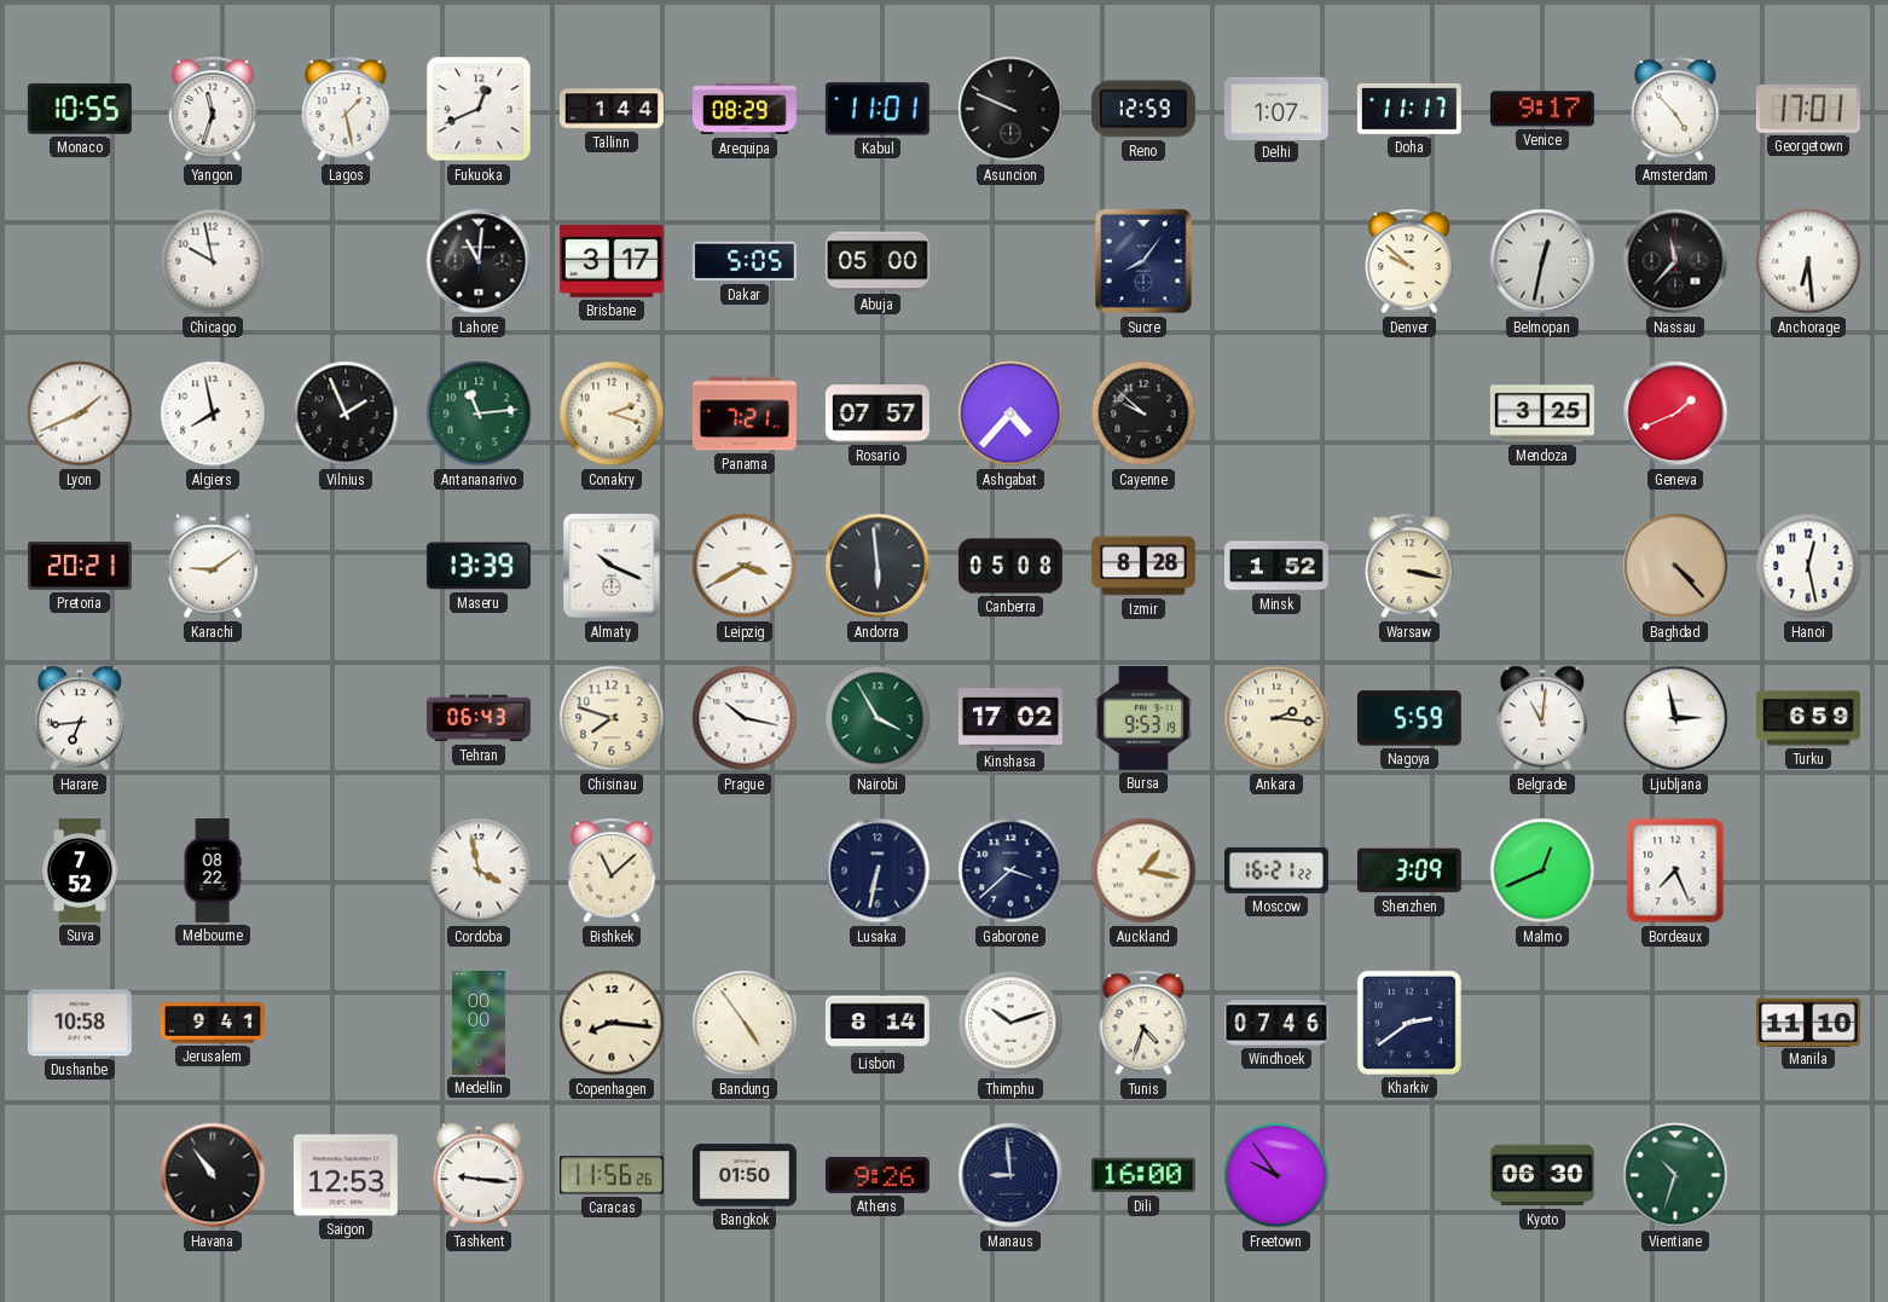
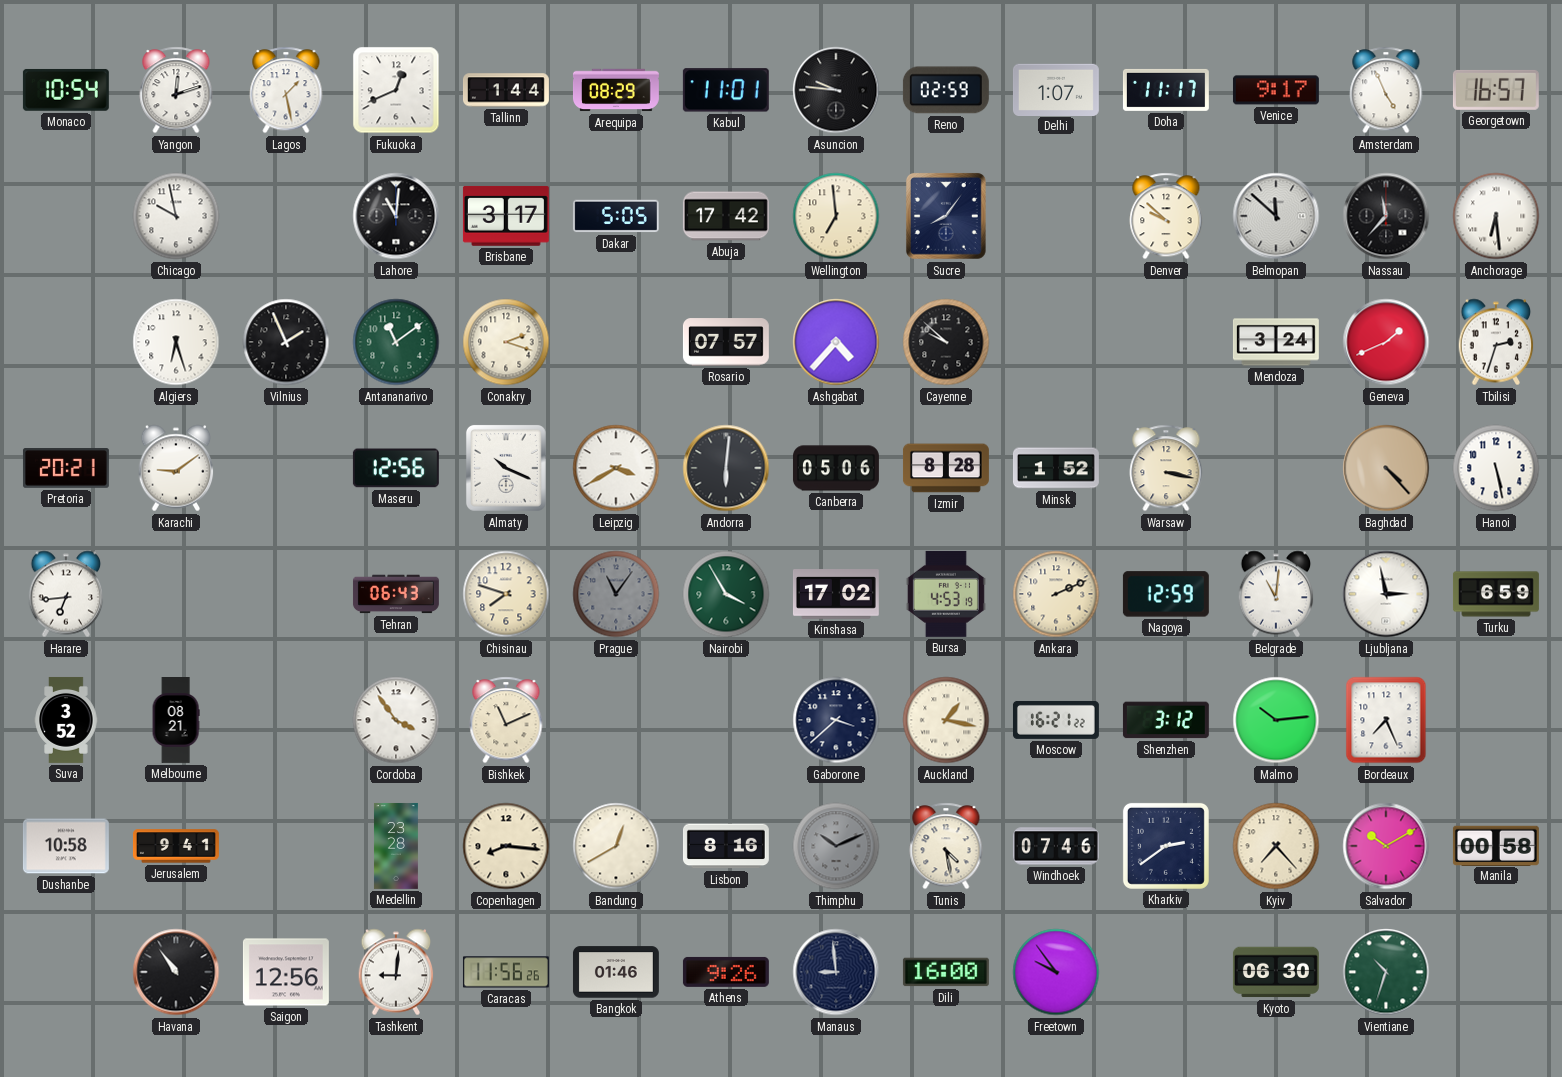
Monaco: 10:55 -> 10:54 (66, 90)
Yangon: 11:33 -> 12:12 (176, 90)
Asuncion: 9:49 -> 9:46 (836, 90)
Reno: 12:59 -> 02:59 (946, 90)
Amsterdam: 4:53 -> 4:56 (1386, 90)
Georgetown: 17:01 -> 16:57 (1496, 90)
Abuja: 05:00 -> 17:42 (726, 216)
Wellington: none -> 6:59 (836, 216)
Belmopan: 12:32 -> 11:52 (1276, 216)
Lyon: 1:41 -> none (80, 413)
Algiers: 7:58 -> 6:27 (176, 342)
Antananarivo: 11:14 -> 11:09 (396, 342)
Panama: 7:21 -> none (745, 413)
Mendoza: 3:25 -> 3:24 (1276, 342)
Tbilisi: none -> 2:33 (1496, 342)
Maseru: 13:39 -> 12:56 (396, 468)
Andorra: 5:59 -> 6:01 (726, 468)
Canberra: 05:08 -> 05:06 (836, 468)
Hanoi: 12:28 -> 5:28 (1496, 468)
Prague: 10:17 -> 11:06 (616, 594)
Prague dial: white -> grey (616, 594)
Bursa: 9:53 -> 4:53 (946, 594)
Ankara: 2:16 -> 2:11 (1056, 594)
Nagoya: 5:59 -> 12:59 (1166, 594)
Suva: 7:52 -> 3:52 (66, 720)
Melbourne: 08:22 -> 08:21 (176, 721)
Cordoba: 3:58 -> 3:54 (396, 720)
Bishkek: 11:08 -> 11:11 (506, 720)
Lusaka: 6:32 -> none (878, 870)
Shenzhen: 3:09 -> 3:12 (1166, 720)
Malmo: 12:41 -> 10:14 (1276, 720)
Medellin: 00:00 -> 23:28 (396, 846)
Bandung: 4:54 -> 12:40 (616, 846)
Lisbon: 8:14 -> 8:16 (726, 846)
Thimphu: 10:12 -> 10:11 (836, 846)
Thimphu dial: white -> grey (836, 846)
Tunis: 4:33 -> 4:28 (946, 846)
Kyiv: none -> 7:23 (1276, 846)
Salvador: none -> 10:10 (1386, 846)
Manila: 11:10 -> 00:58 (1496, 845)
Saigon: 12:53 -> 12:56 (286, 972)
Tashkent: 9:16 -> 9:01 (396, 972)
Bangkok: 01:50 -> 01:46 (616, 972)
